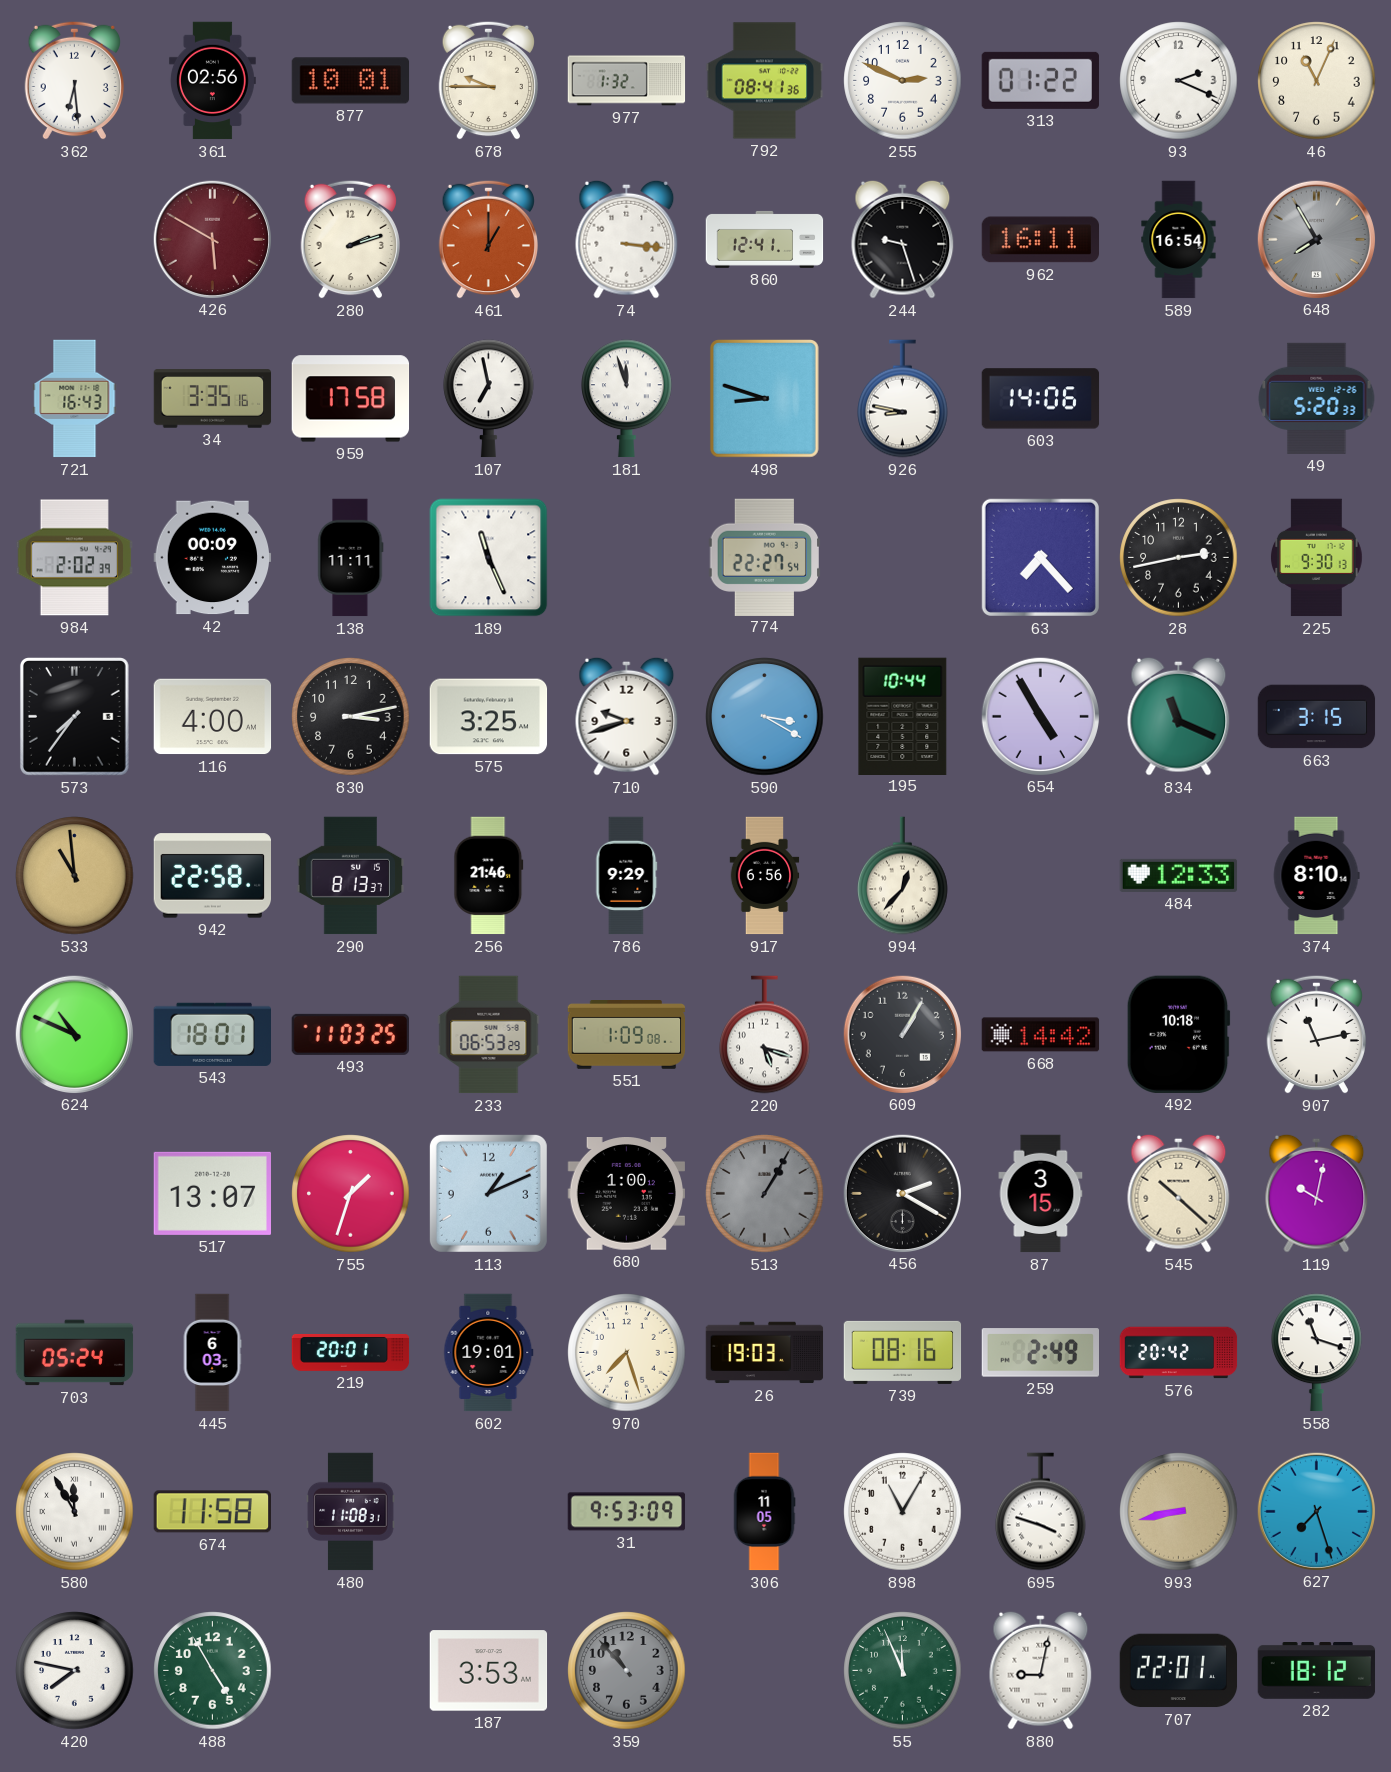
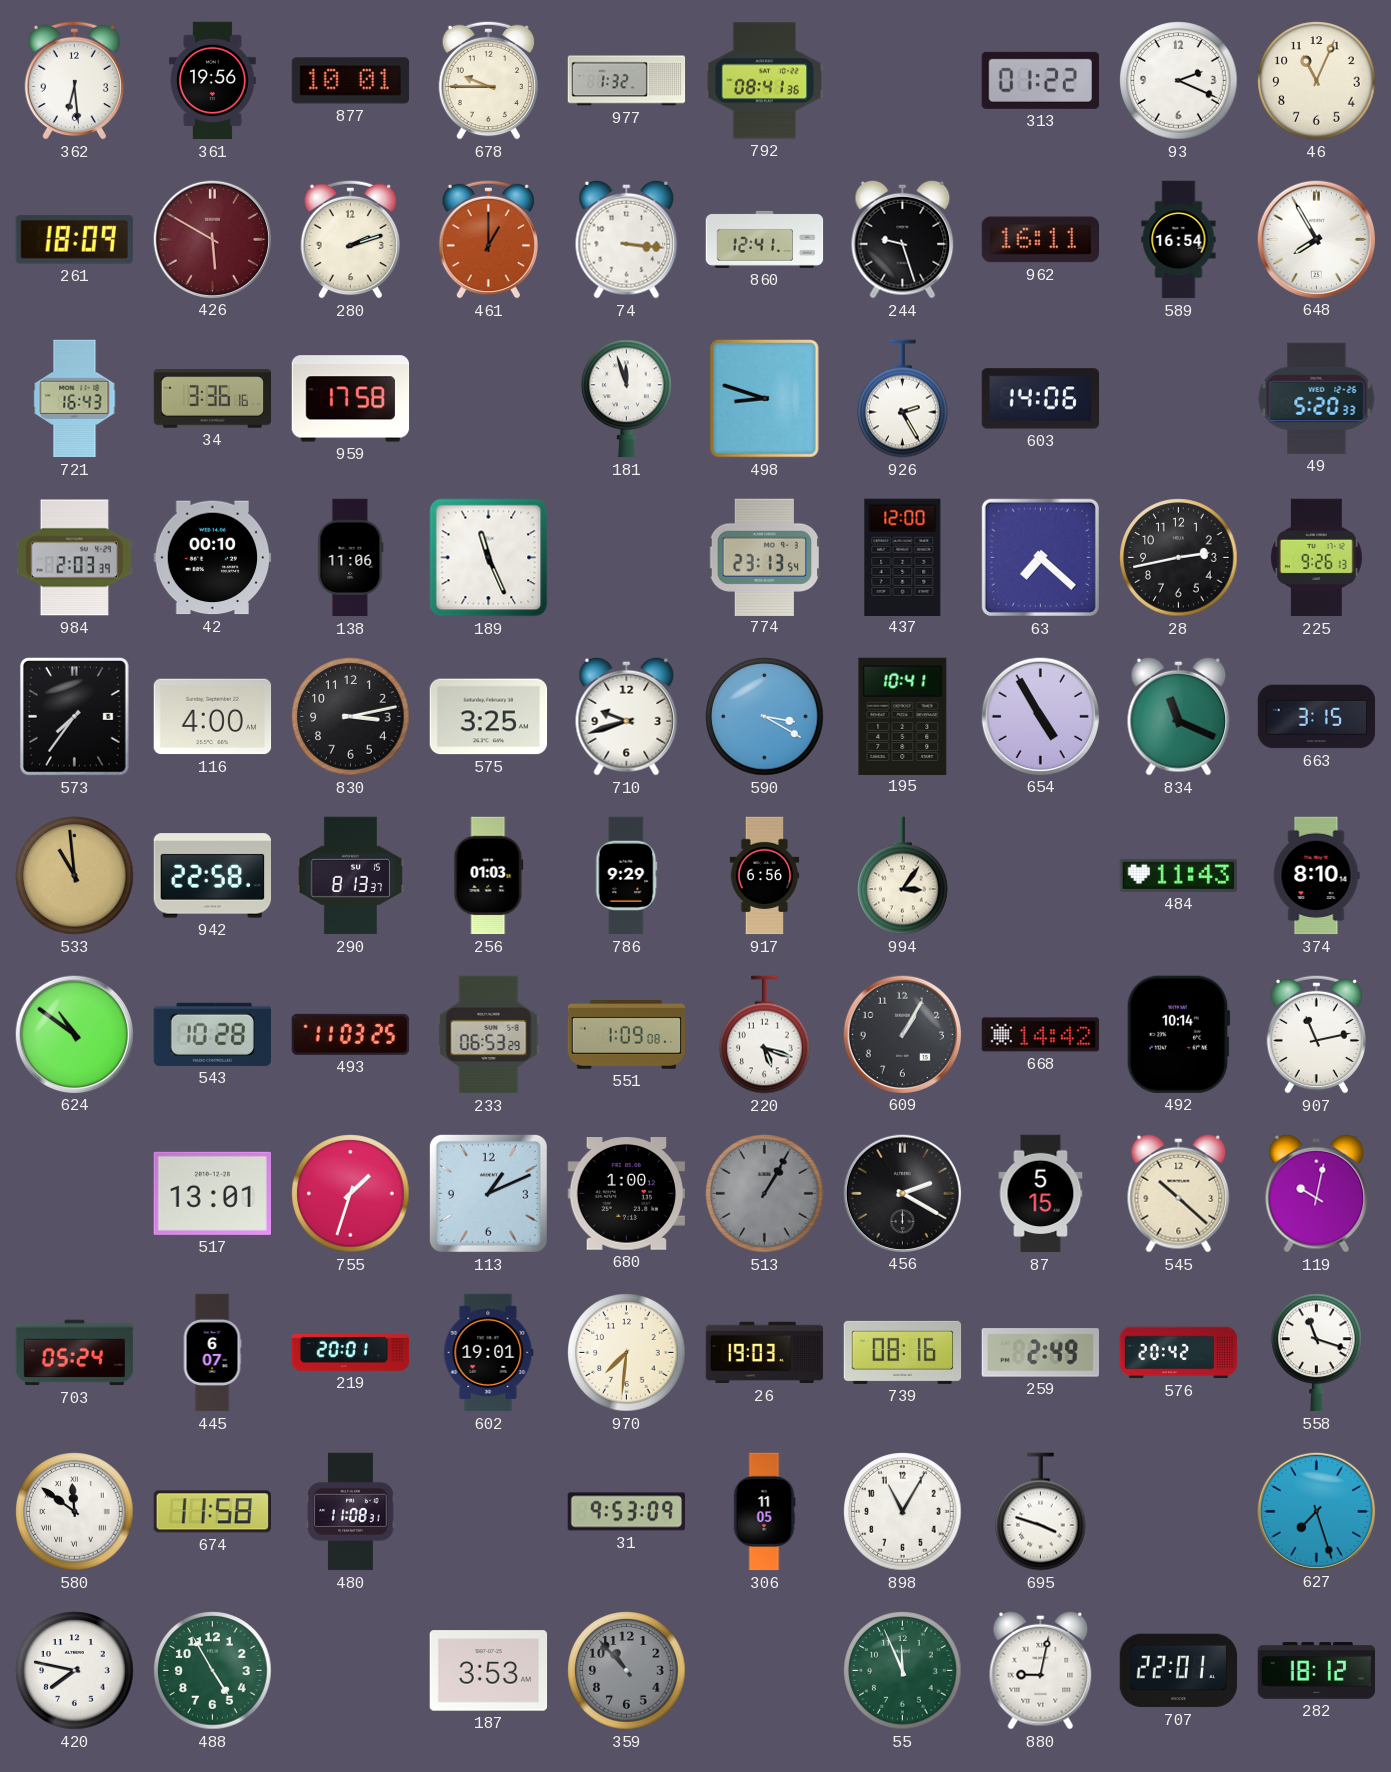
361: 02:56 -> 19:56 (212, 81)
255: 2:49 -> none (903, 81)
261: none -> 18:09 (74, 240)
648 dial: grey -> white (1316, 239)
34: 3:35 -> 3:36 (213, 399)
107: 6:58 -> none (489, 399)
926: 8:47 -> 2:25 (903, 399)
984: 2:02 -> 2:03 (74, 558)
42: 00:09 -> 00:10 (213, 558)
138: 11:11 -> 11:06 (351, 558)
774: 22:27 -> 23:13 (765, 557)
437: none -> 12:00 (903, 557)
63: 7:23 -> 7:22 (1040, 557)
225: 9:30 -> 9:26 (1317, 558)
195: 10:44 -> 10:41 (903, 716)
256: 21:46 -> 01:03 (489, 876)
994: 12:37 -> 3:06 (903, 876)
484: 12:33 -> 11:43 (1179, 875)
624: 10:49 -> 10:51 (74, 1034)
543: 18:01 -> 10:28 (212, 1034)
492: 10:18 -> 10:14 (1178, 1034)
517: 13:07 -> 13:01 (212, 1193)
87: 3:15 -> 5:15 (1041, 1194)
445: 6:03 -> 6:07 (212, 1353)
970: 7:27 -> 7:31 (627, 1353)
580: 11:55 -> 11:51 (75, 1512)
993: 8:43 -> none (1179, 1512)
